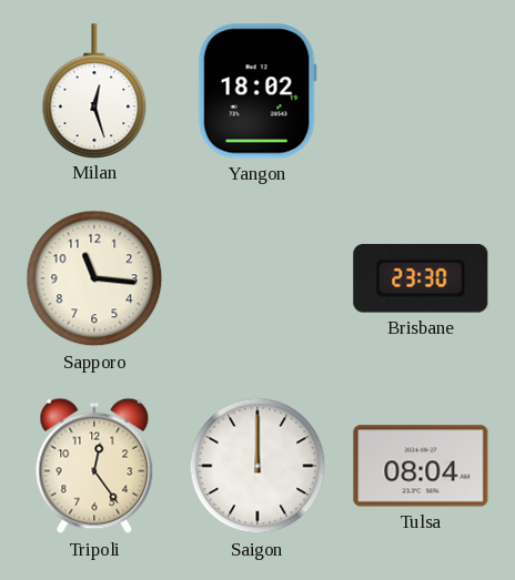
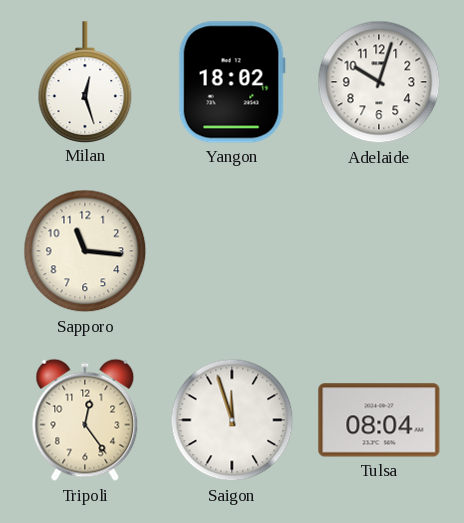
Adelaide: none -> 10:03 (379, 82)
Brisbane: 23:30 -> none (421, 278)
Saigon: 12:00 -> 11:57 (232, 420)
